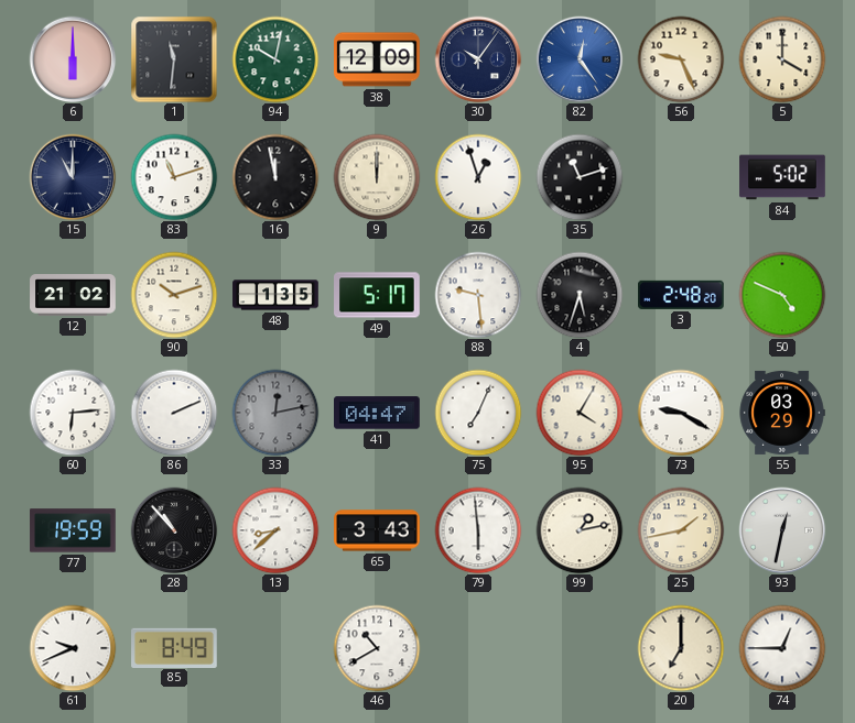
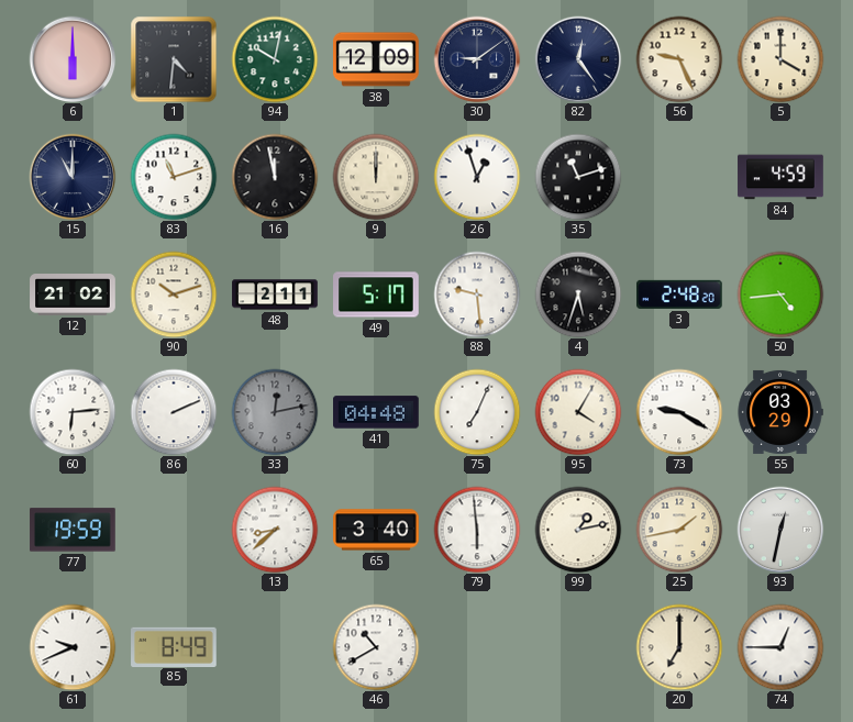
1: 11:31 -> 4:31 (174, 59)
30: 10:06 -> 9:09 (477, 59)
82 dial: blue -> navy (578, 59)
84: 5:02 -> 4:59 (780, 177)
48: 1:35 -> 2:11 (275, 295)
50: 4:49 -> 4:44 (780, 295)
41: 04:47 -> 04:48 (377, 412)
28: 10:53 -> none (174, 530)
65: 3:43 -> 3:40 (376, 530)
